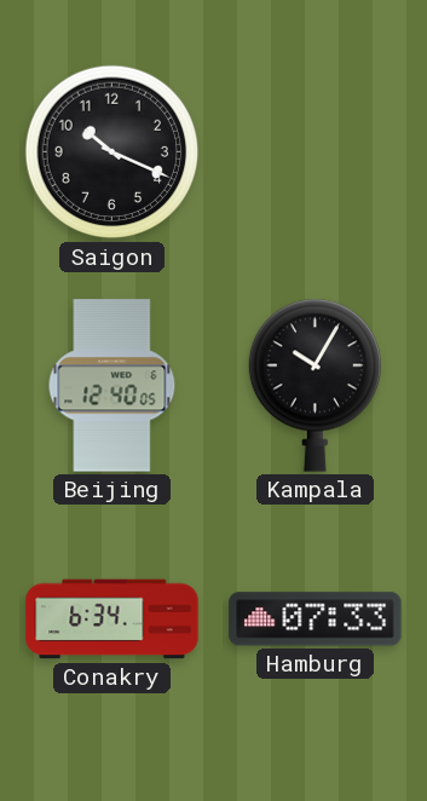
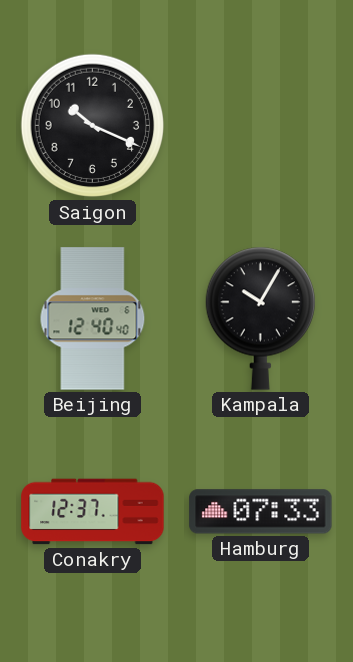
Beijing: 12:40:05 -> 12:40:40 (93, 319)
Conakry: 6:34 -> 12:37 (93, 512)
